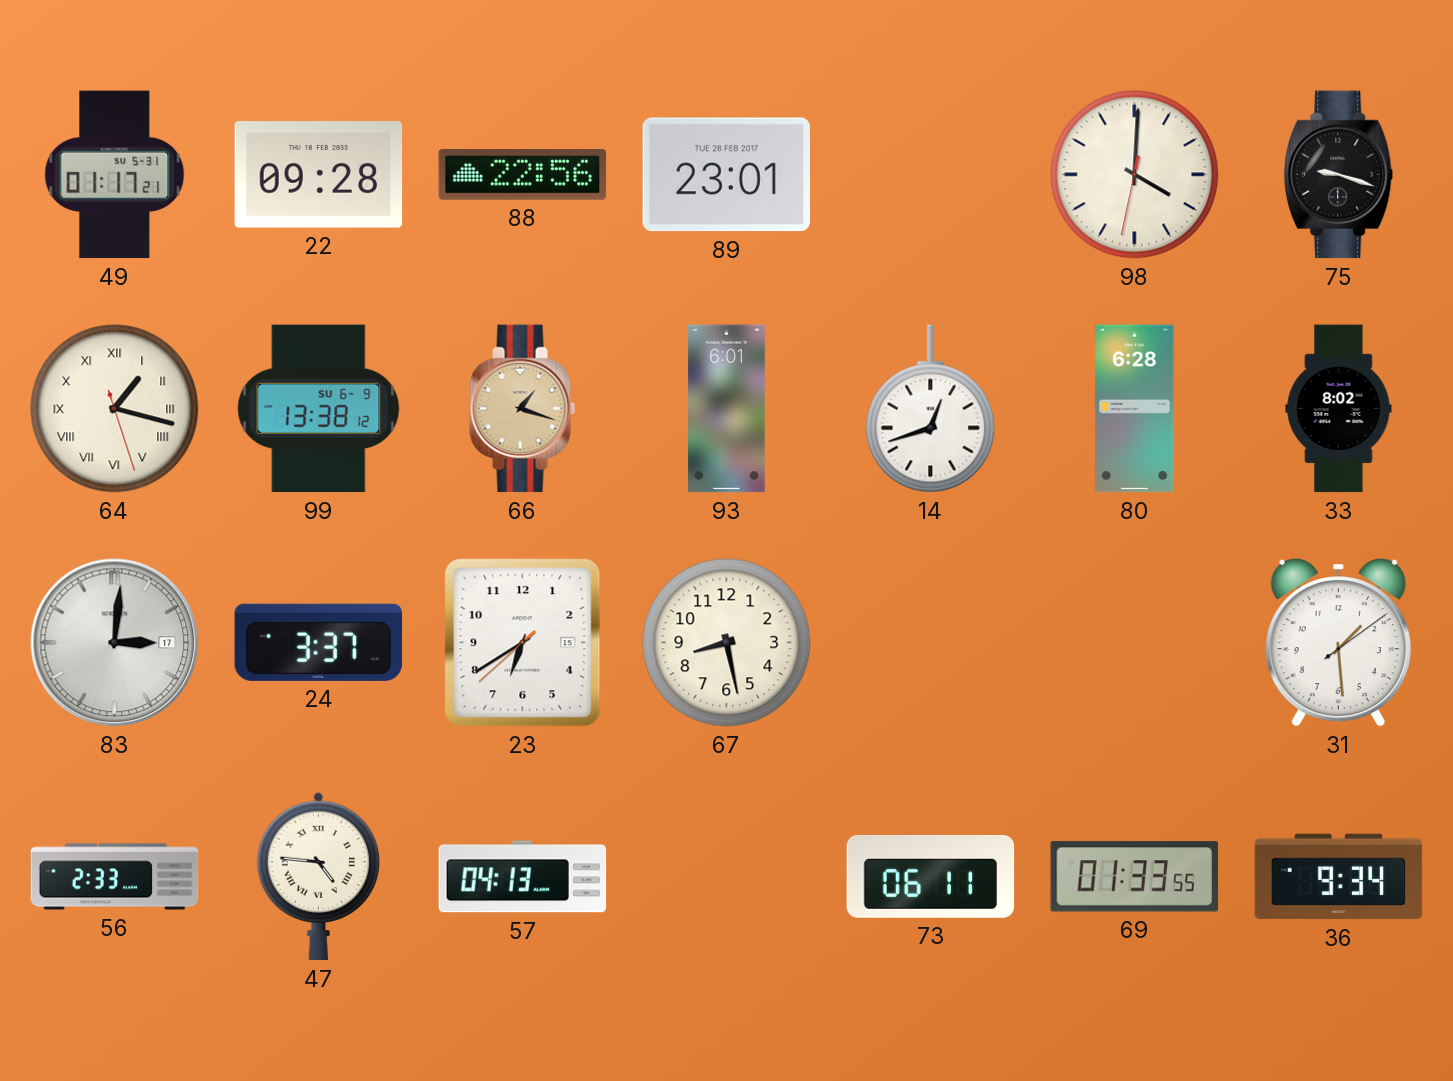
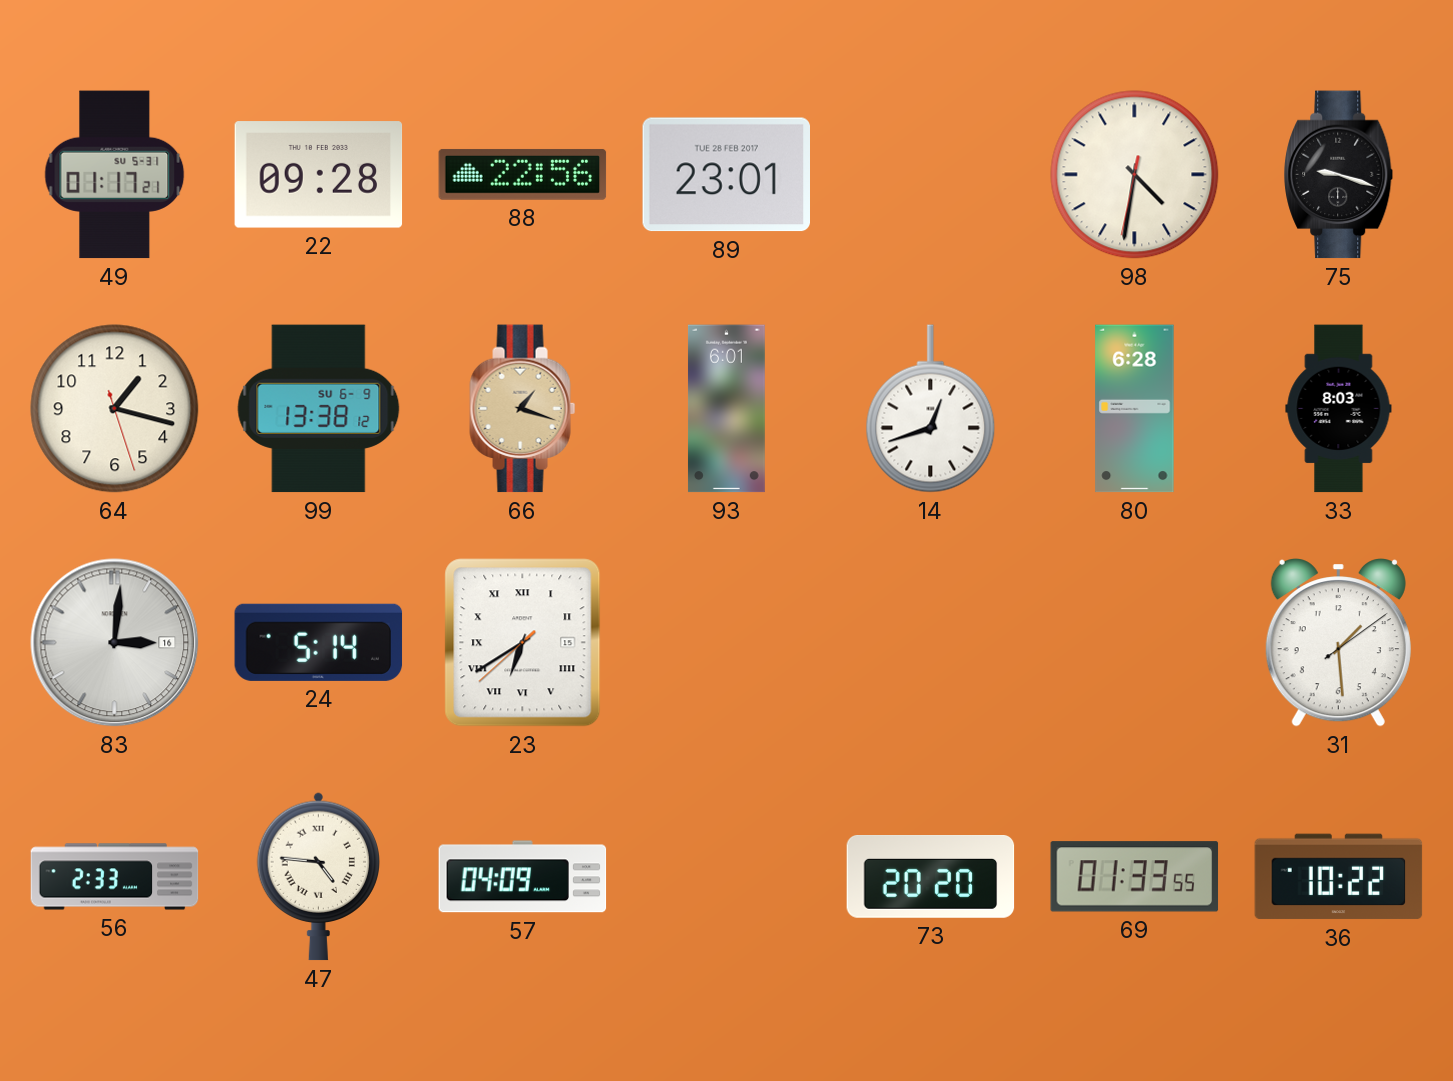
98: 4:00 -> 4:31 (1135, 175)
64 numerals: Roman -> Arabic (115, 409)
33: 8:02 -> 8:03 (1339, 409)
83 date: 17 -> 16 (115, 643)
24: 3:37 -> 5:14 (319, 642)
23 numerals: Arabic -> Roman (523, 643)
67: 8:28 -> none (727, 643)
57: 04:13 -> 04:09 (523, 877)
73: 06:11 -> 20:20 (931, 877)
36: 9:34 -> 10:22 (1339, 877)
